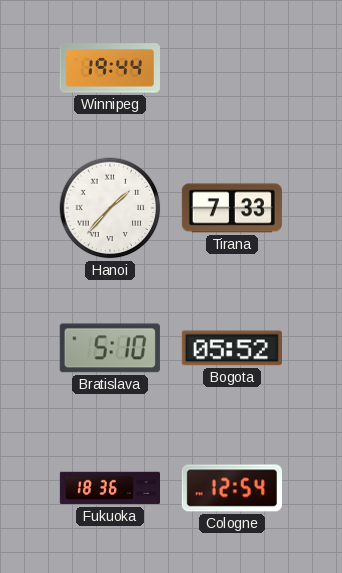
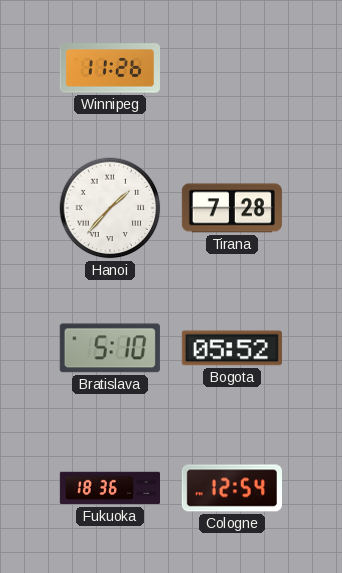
Winnipeg: 19:44 -> 11:26 (110, 68)
Tirana: 7:33 -> 7:28 (232, 208)
